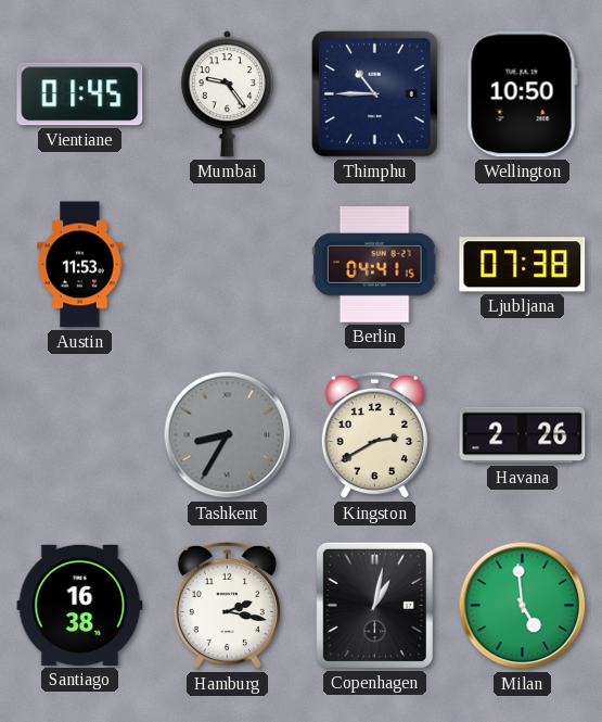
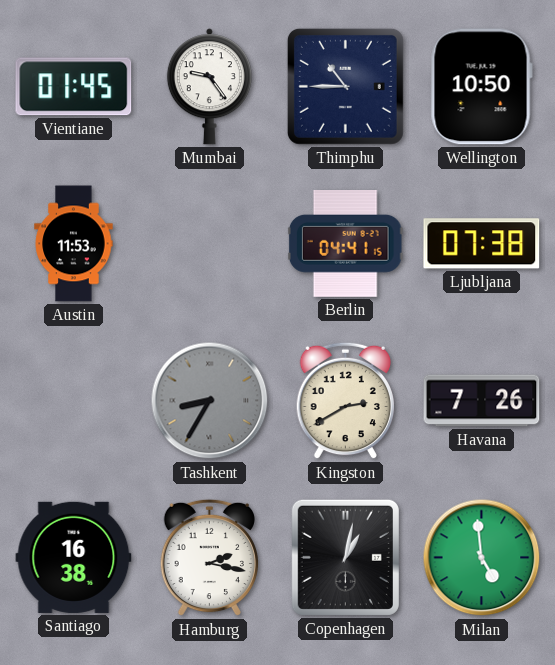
Havana: 2:26 -> 7:26 (482, 401)
